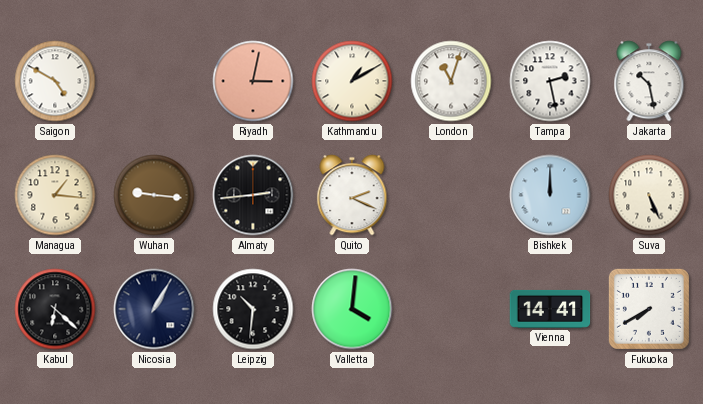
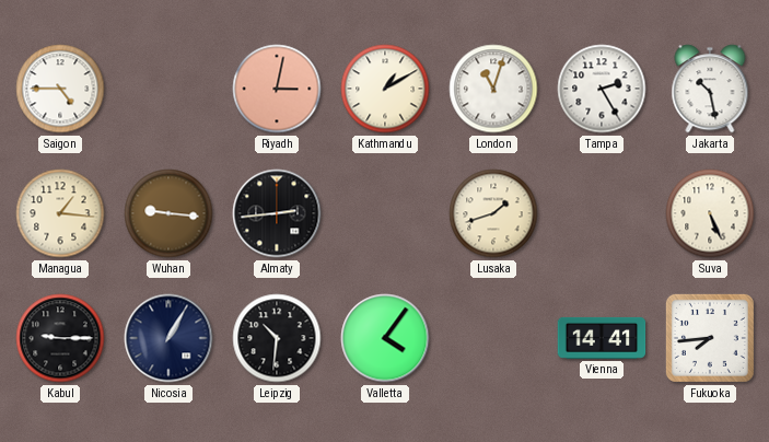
Saigon: 4:50 -> 4:45 (60, 89)
Tampa: 2:28 -> 2:25 (602, 89)
Quito: 2:19 -> none (352, 195)
Lusaka: none -> 1:42 (493, 213)
Bishkek: 12:00 -> none (550, 195)
Kabul: 6:22 -> 9:15 (60, 338)
Valletta: 4:01 -> 4:06 (385, 338)
Fukuoka: 7:40 -> 7:44 (710, 338)
